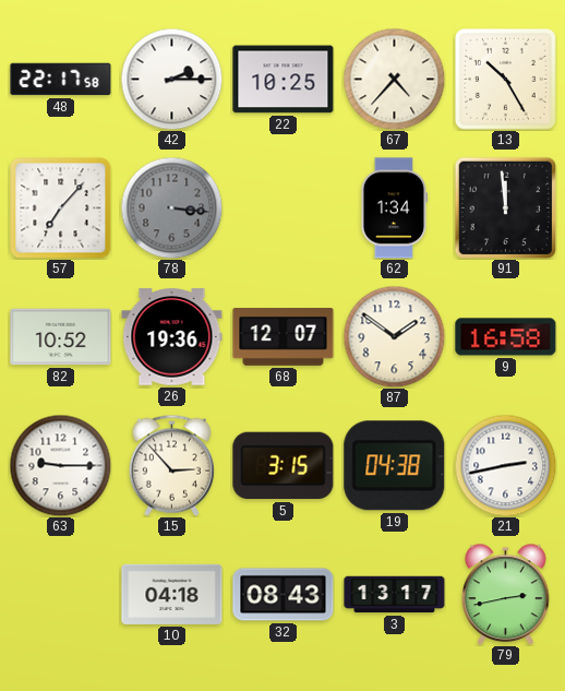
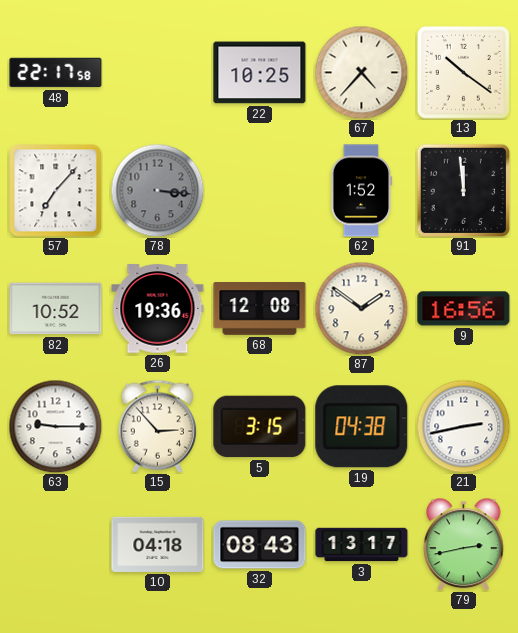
42: 2:15 -> none (171, 79)
13: 10:25 -> 10:21 (464, 73)
62: 1:34 -> 1:52 (362, 191)
68: 12:07 -> 12:08 (260, 309)
9: 16:58 -> 16:56 (464, 309)
